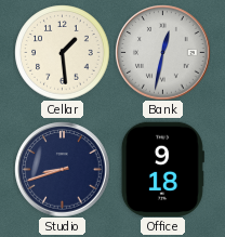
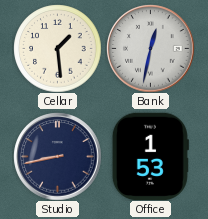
Studio: 8:42 -> 8:43 (57, 156)
Office: 9:18 -> 1:53 (150, 156)
